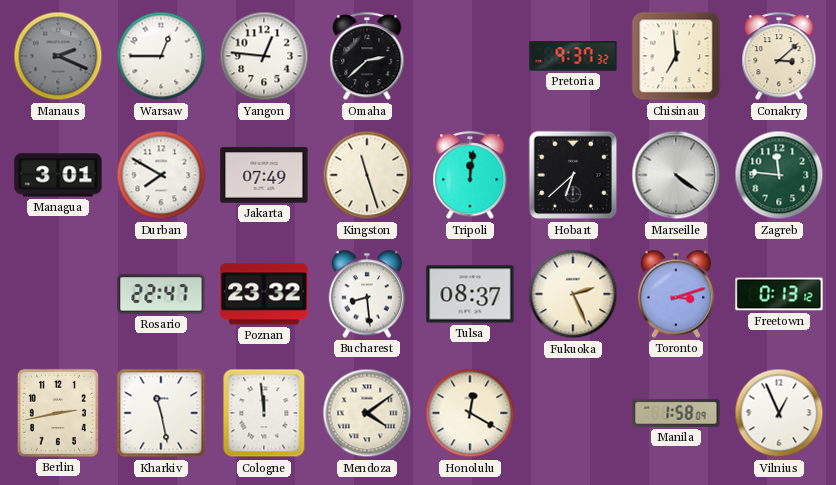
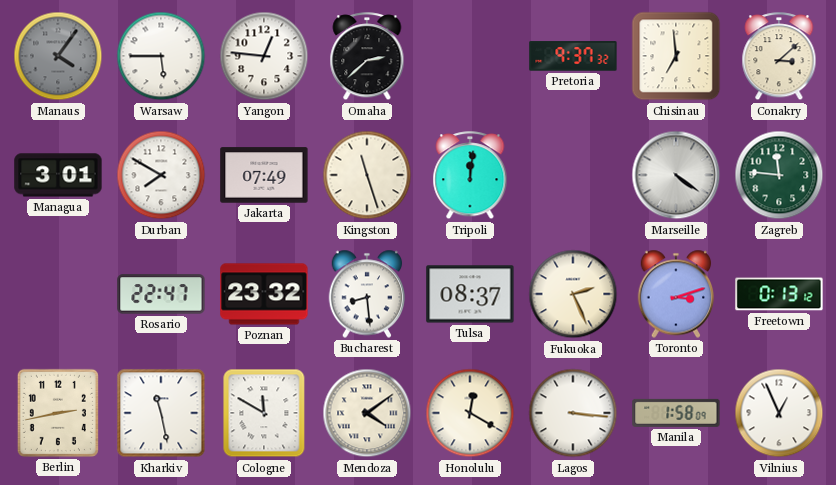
Manaus: 2:19 -> 4:06 (58, 56)
Warsaw: 12:45 -> 5:45 (161, 56)
Hobart: 6:38 -> none (573, 175)
Cologne: 11:59 -> 11:50 (264, 413)
Lagos: none -> 3:16 (573, 413)
